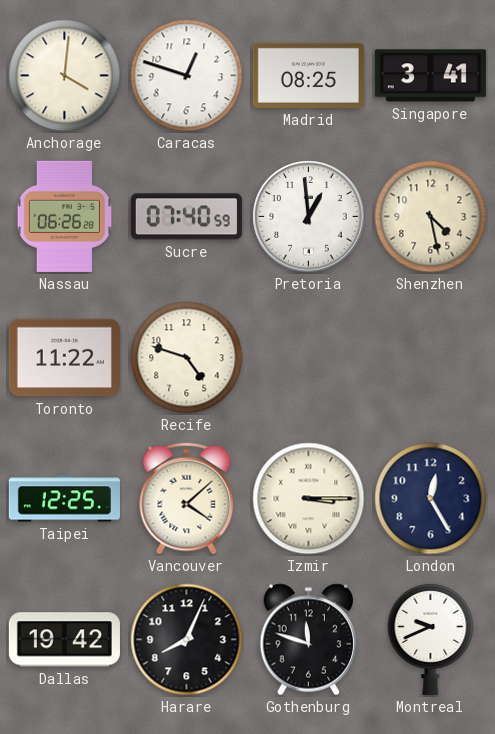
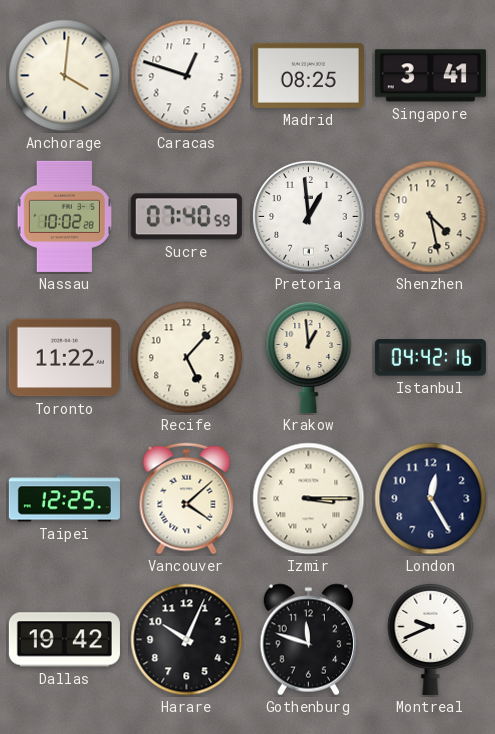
Nassau: 06:26 -> 10:02 (64, 216)
Recife: 4:48 -> 5:07 (187, 358)
Krakow: none -> 12:59 (309, 357)
Istanbul: none -> 04:42 (430, 358)
Harare: 8:04 -> 10:04 (187, 640)
